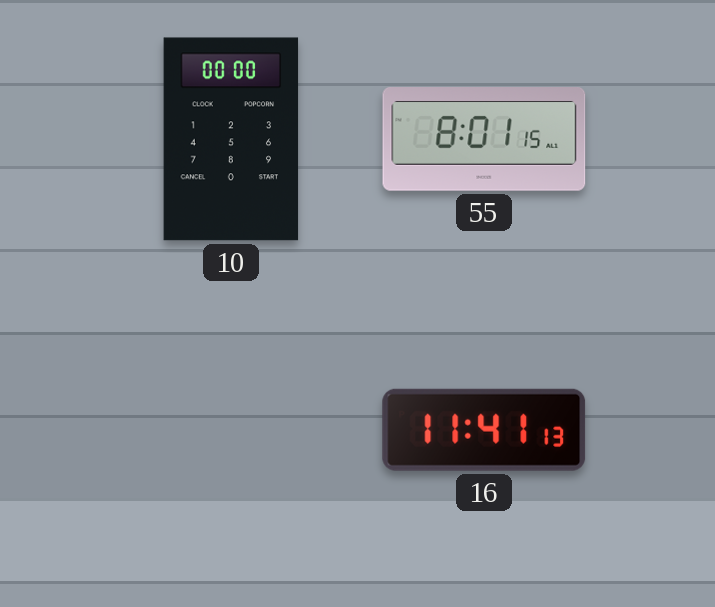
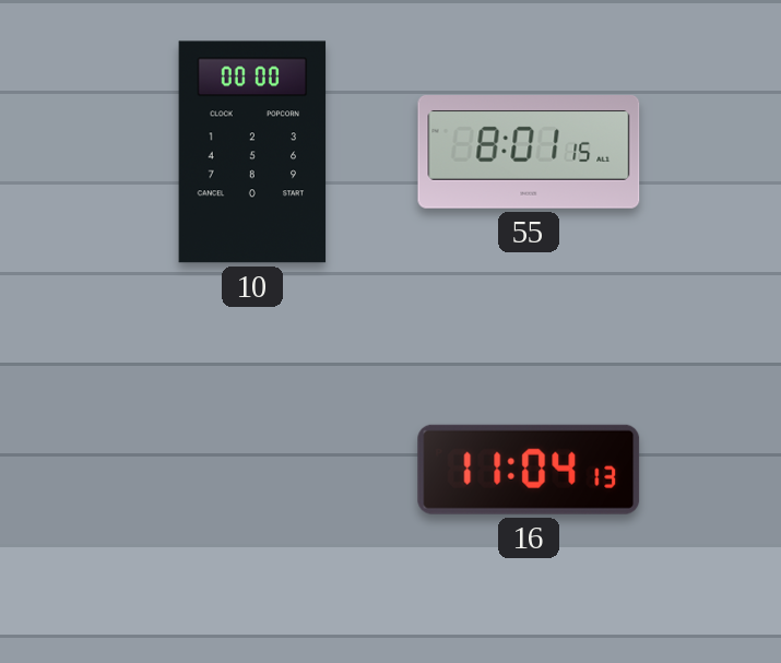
16: 11:41 -> 11:04 (529, 470)
